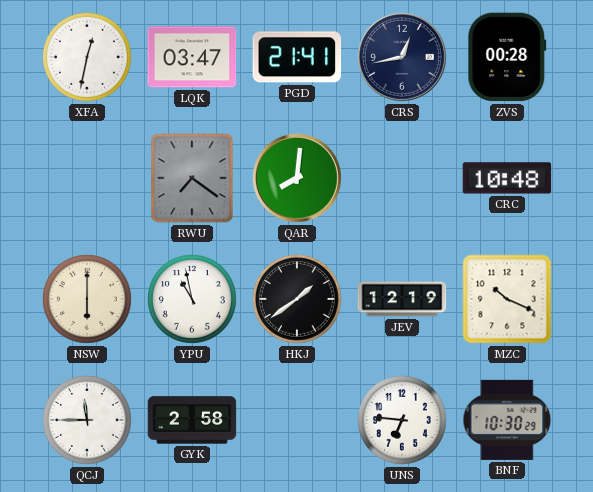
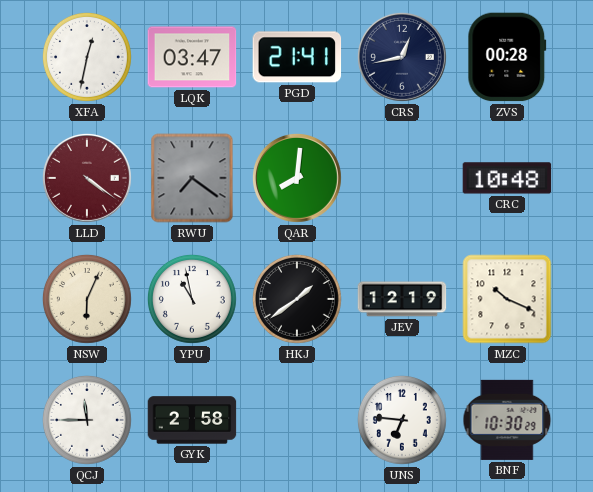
LLD: none -> 4:21 (87, 178)
NSW: 6:00 -> 6:04 (87, 299)
